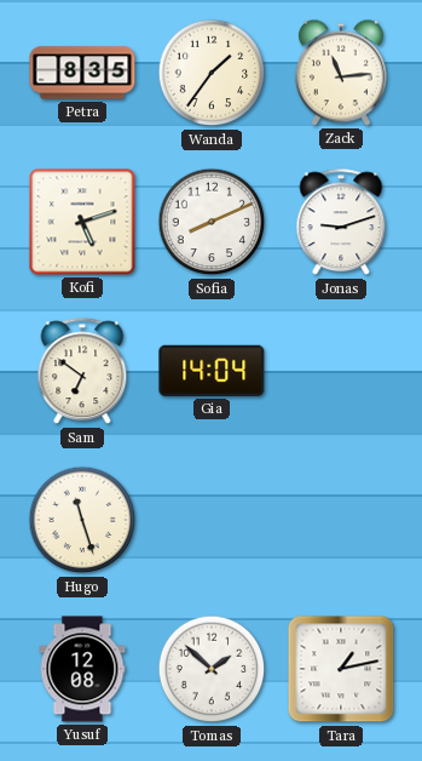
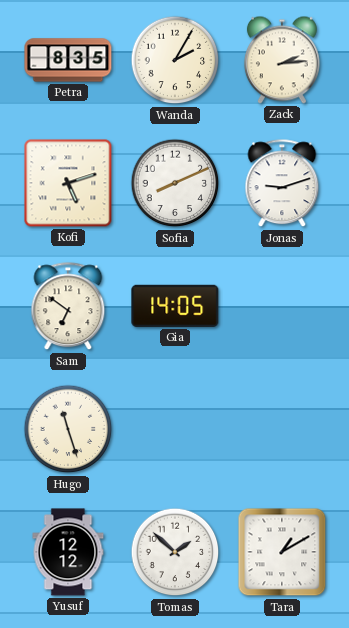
Wanda: 1:36 -> 2:05 (175, 60)
Zack: 11:14 -> 2:14 (282, 60)
Gia: 14:04 -> 14:05 (175, 306)
Yusuf: 12:08 -> 12:12 (68, 552)
Tara: 1:13 -> 1:10 (282, 552)
